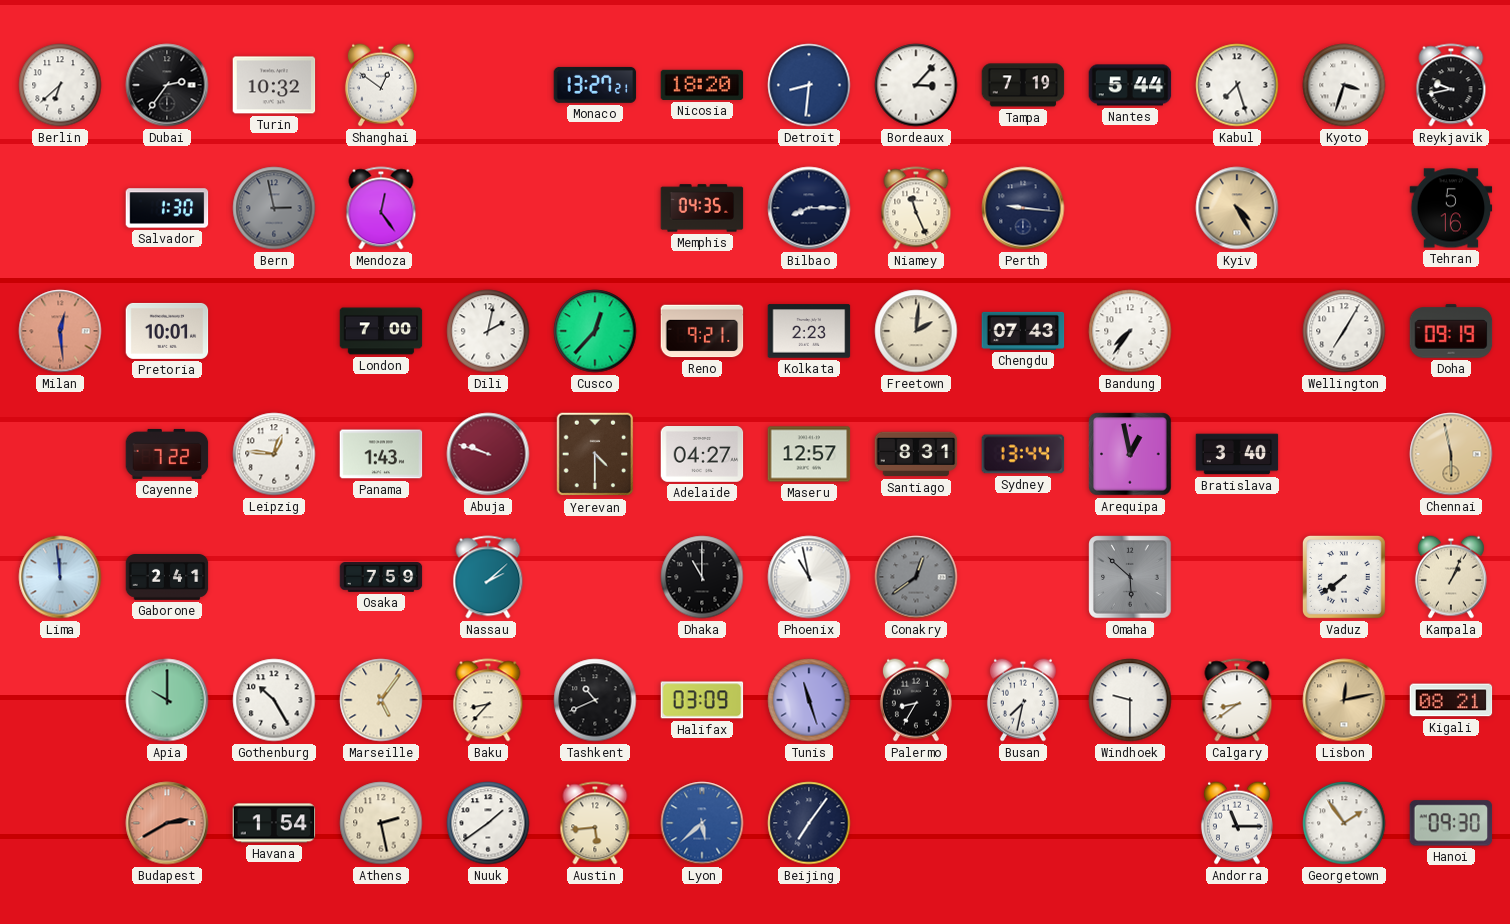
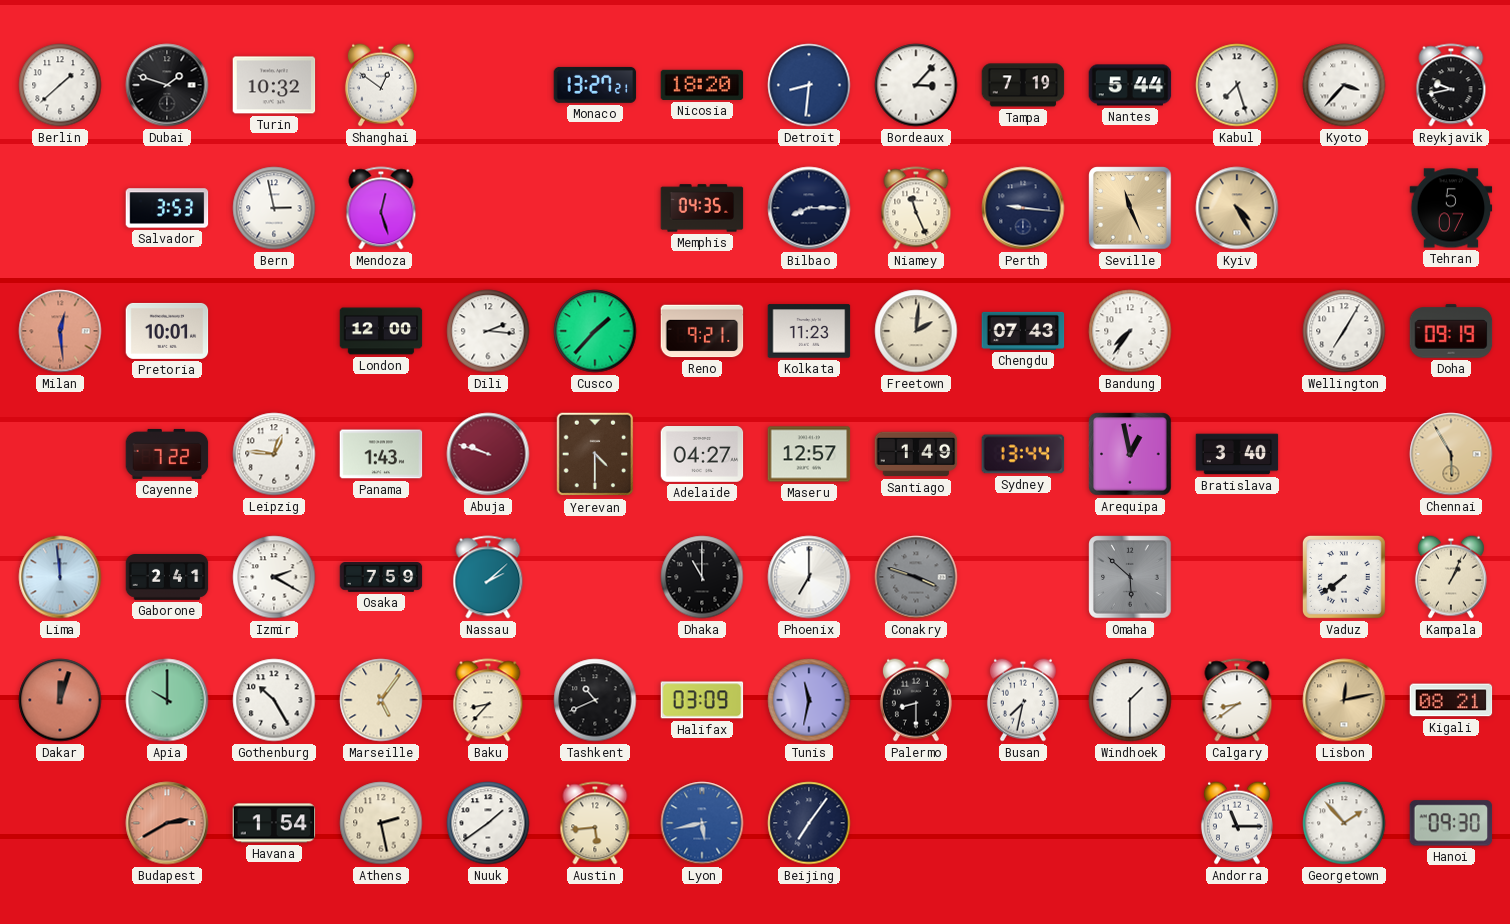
Berlin: 6:38 -> 1:38 (60, 85)
Dubai: 2:36 -> 1:48 (167, 85)
Kyoto: 3:33 -> 3:37 (1344, 85)
Salvador: 1:30 -> 3:53 (167, 208)
Bern dial: grey -> white (274, 208)
Mendoza: 12:24 -> 12:27 (381, 208)
Seville: none -> 11:26 (1130, 208)
Tehran: 5:16 -> 5:07 (1451, 208)
London: 7:00 -> 12:00 (381, 331)
Dili: 2:02 -> 2:16 (488, 331)
Cusco: 12:37 -> 1:37 (595, 331)
Kolkata: 2:23 -> 11:23 (809, 331)
Santiago: 8:31 -> 1:49 (916, 454)
Chennai: 5:58 -> 5:55 (1451, 454)
Izmir: none -> 2:20 (274, 577)
Phoenix: 10:58 -> 7:00 (809, 577)
Conakry: 12:39 -> 3:48 (916, 577)
Dakar: none -> 12:03 (60, 700)
Tunis: 11:27 -> 11:32 (809, 700)
Palermo: 8:35 -> 8:30 (916, 700)
Windhoek: 9:30 -> 1:30 (1130, 700)
Lyon: 5:38 -> 5:43 (702, 823)
Georgetown: 1:54 -> 1:53 (1344, 823)
